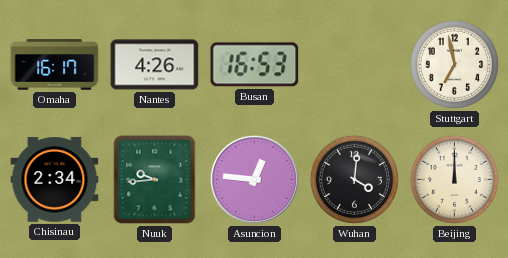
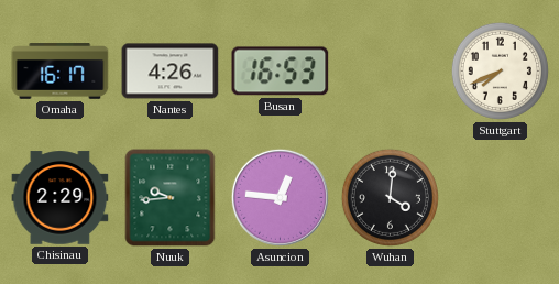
Stuttgart: 6:58 -> 7:41 (500, 70)
Chisinau: 2:34 -> 2:29 (61, 198)
Beijing: 12:00 -> none (454, 179)
